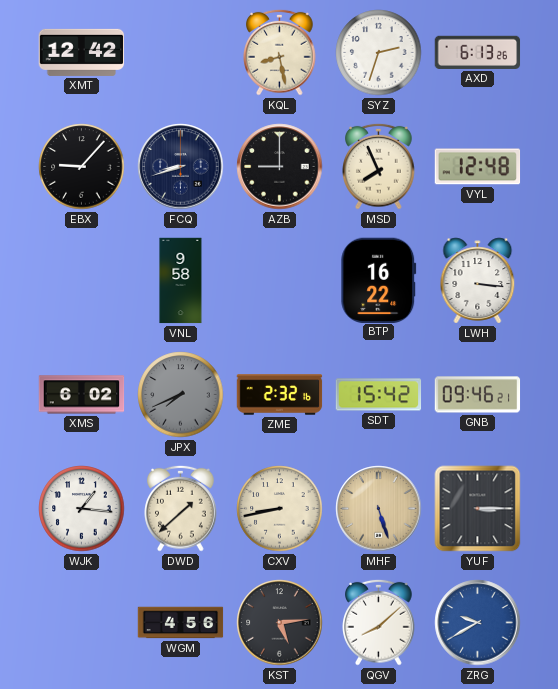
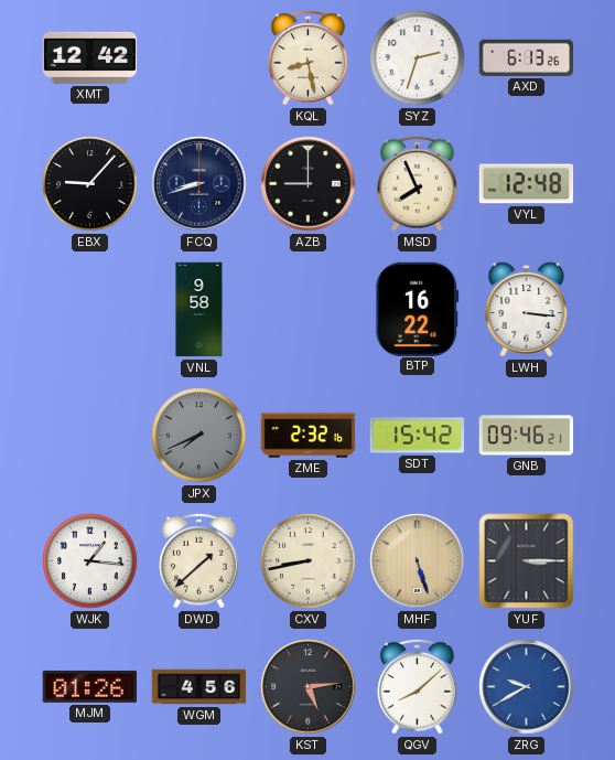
XMS: 6:02 -> none (82, 395)
MJM: none -> 01:26 (90, 686)
